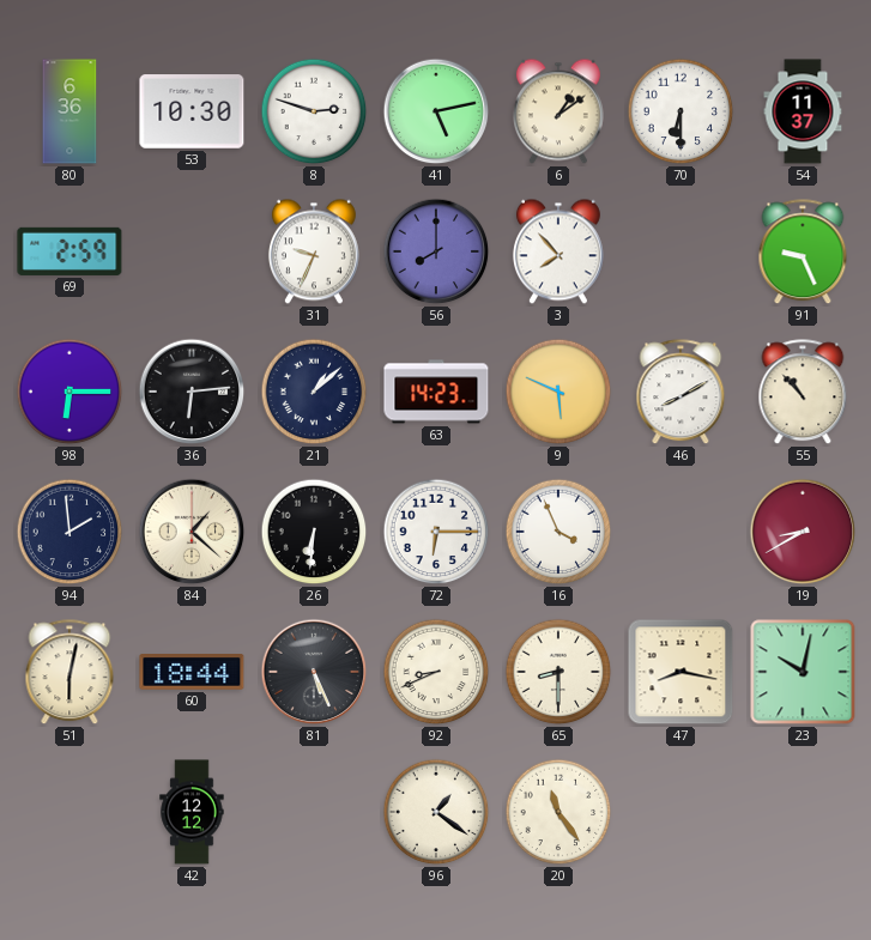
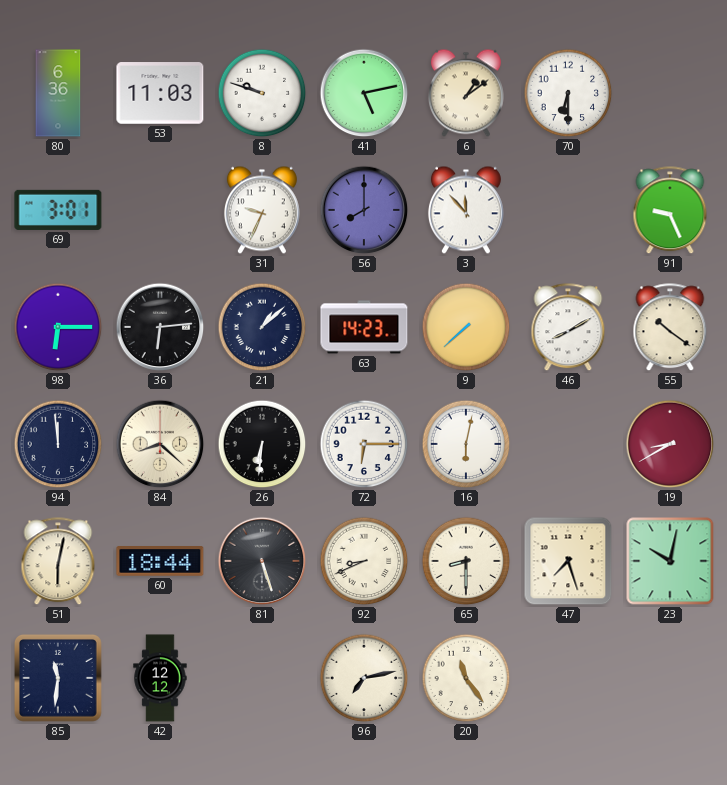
53: 10:30 -> 11:03 (160, 93)
8: 2:48 -> 9:48 (262, 93)
54: 11:37 -> none (803, 111)
69: 2:59 -> 3:01 (58, 210)
3: 7:53 -> 11:53 (466, 210)
9: 5:49 -> 7:38 (466, 327)
55: 10:53 -> 10:21 (670, 328)
94: 1:59 -> 11:59 (58, 444)
84: 1:22 -> 8:22 (160, 444)
16: 3:56 -> 6:02 (466, 444)
81: 5:26 -> 5:27 (262, 561)
47: 8:17 -> 7:27 (568, 561)
85: none -> 11:31 (58, 678)
96: 1:21 -> 7:13 (364, 678)
